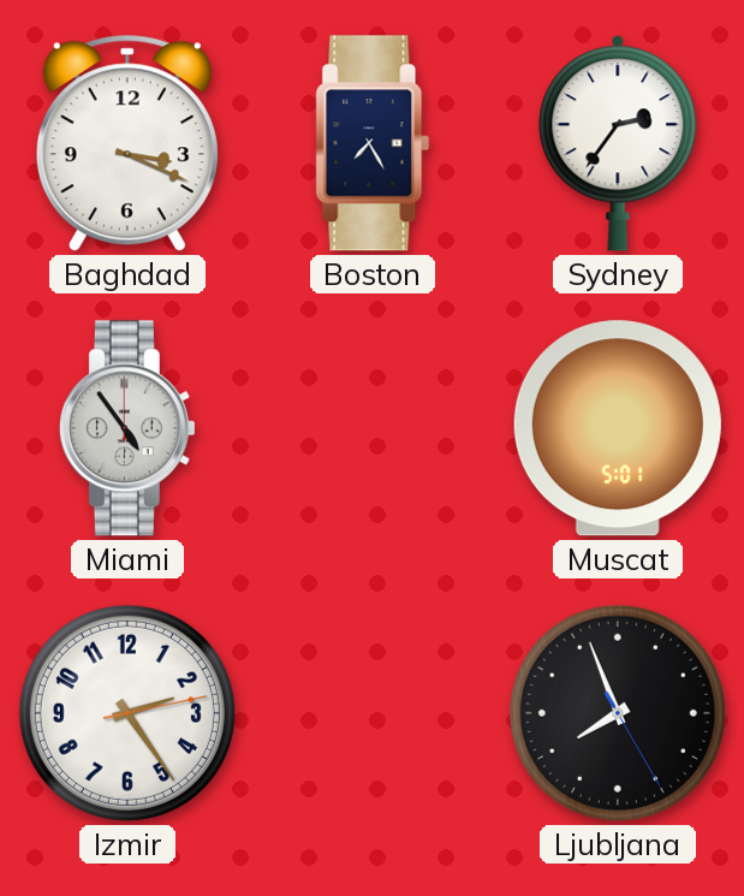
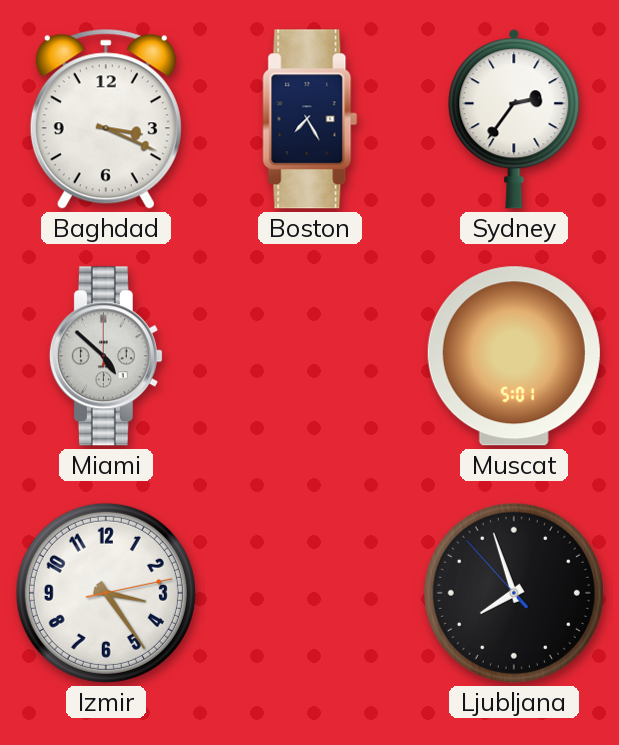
Miami: 4:54 -> 4:52 (106, 356)
Izmir: 2:24 -> 3:24 (106, 593)
Ljubljana: 7:56:25 -> 7:56:53 (514, 593)
